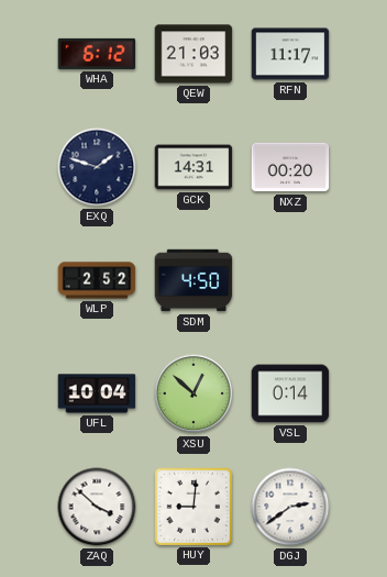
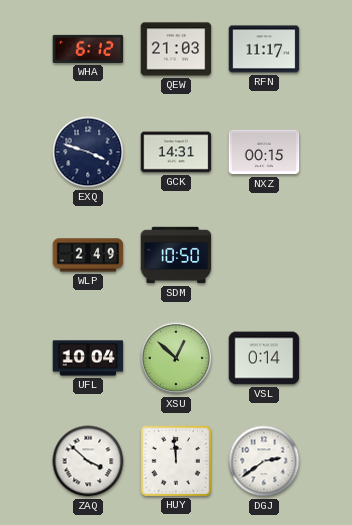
EXQ: 1:48 -> 3:48 (88, 152)
NXZ: 00:20 -> 00:15 (264, 152)
WLP: 2:52 -> 2:49 (88, 255)
SDM: 4:50 -> 10:50 (176, 255)
HUY: 9:01 -> 11:59 (175, 460)
